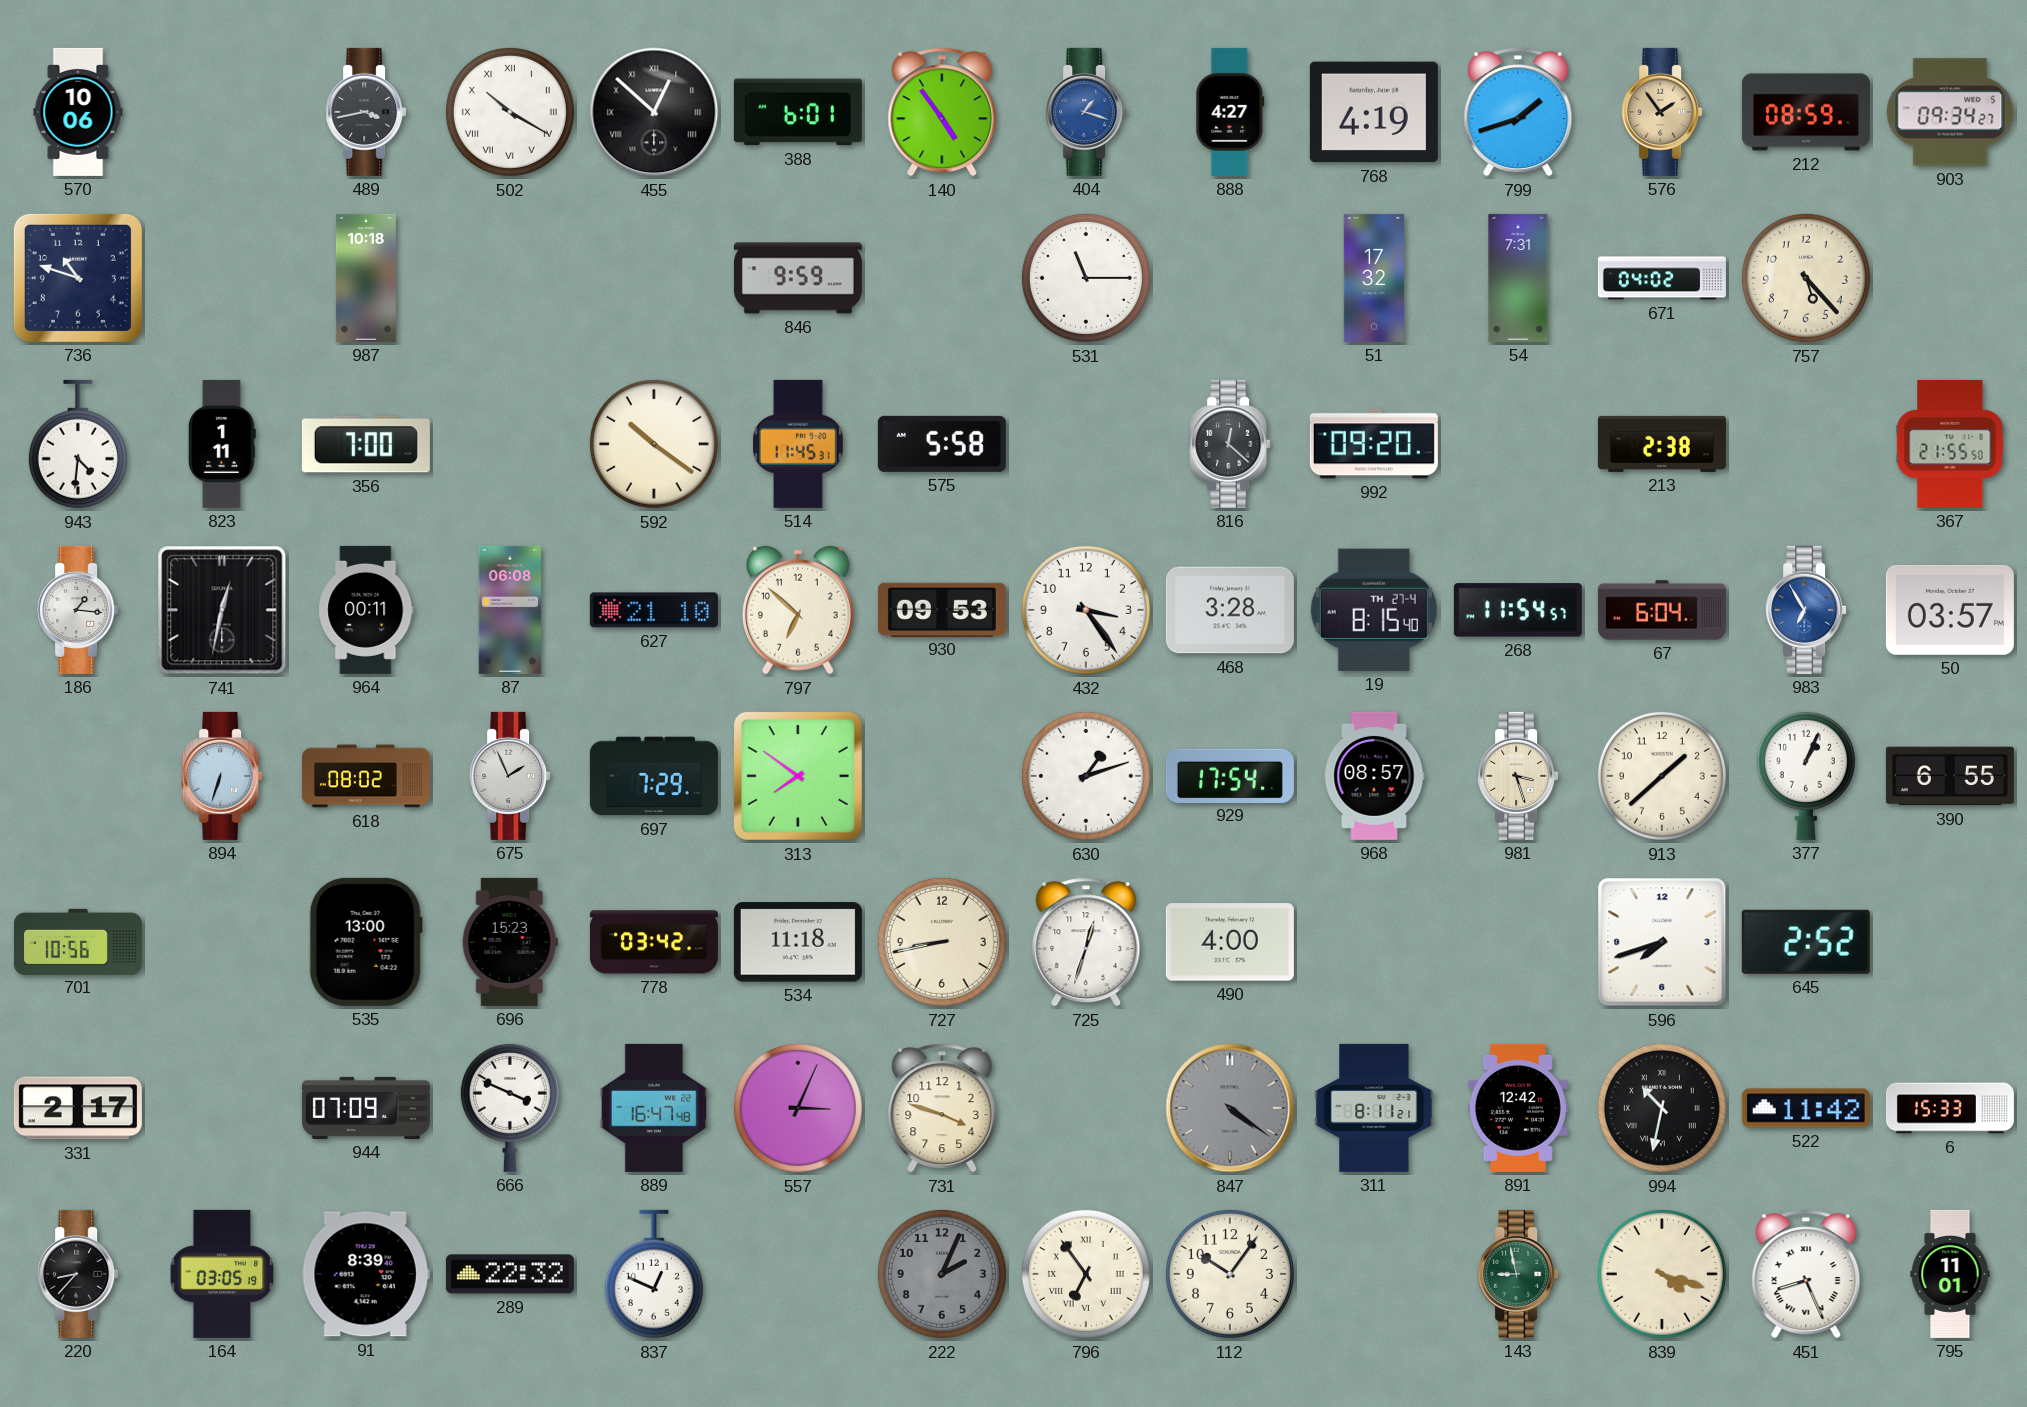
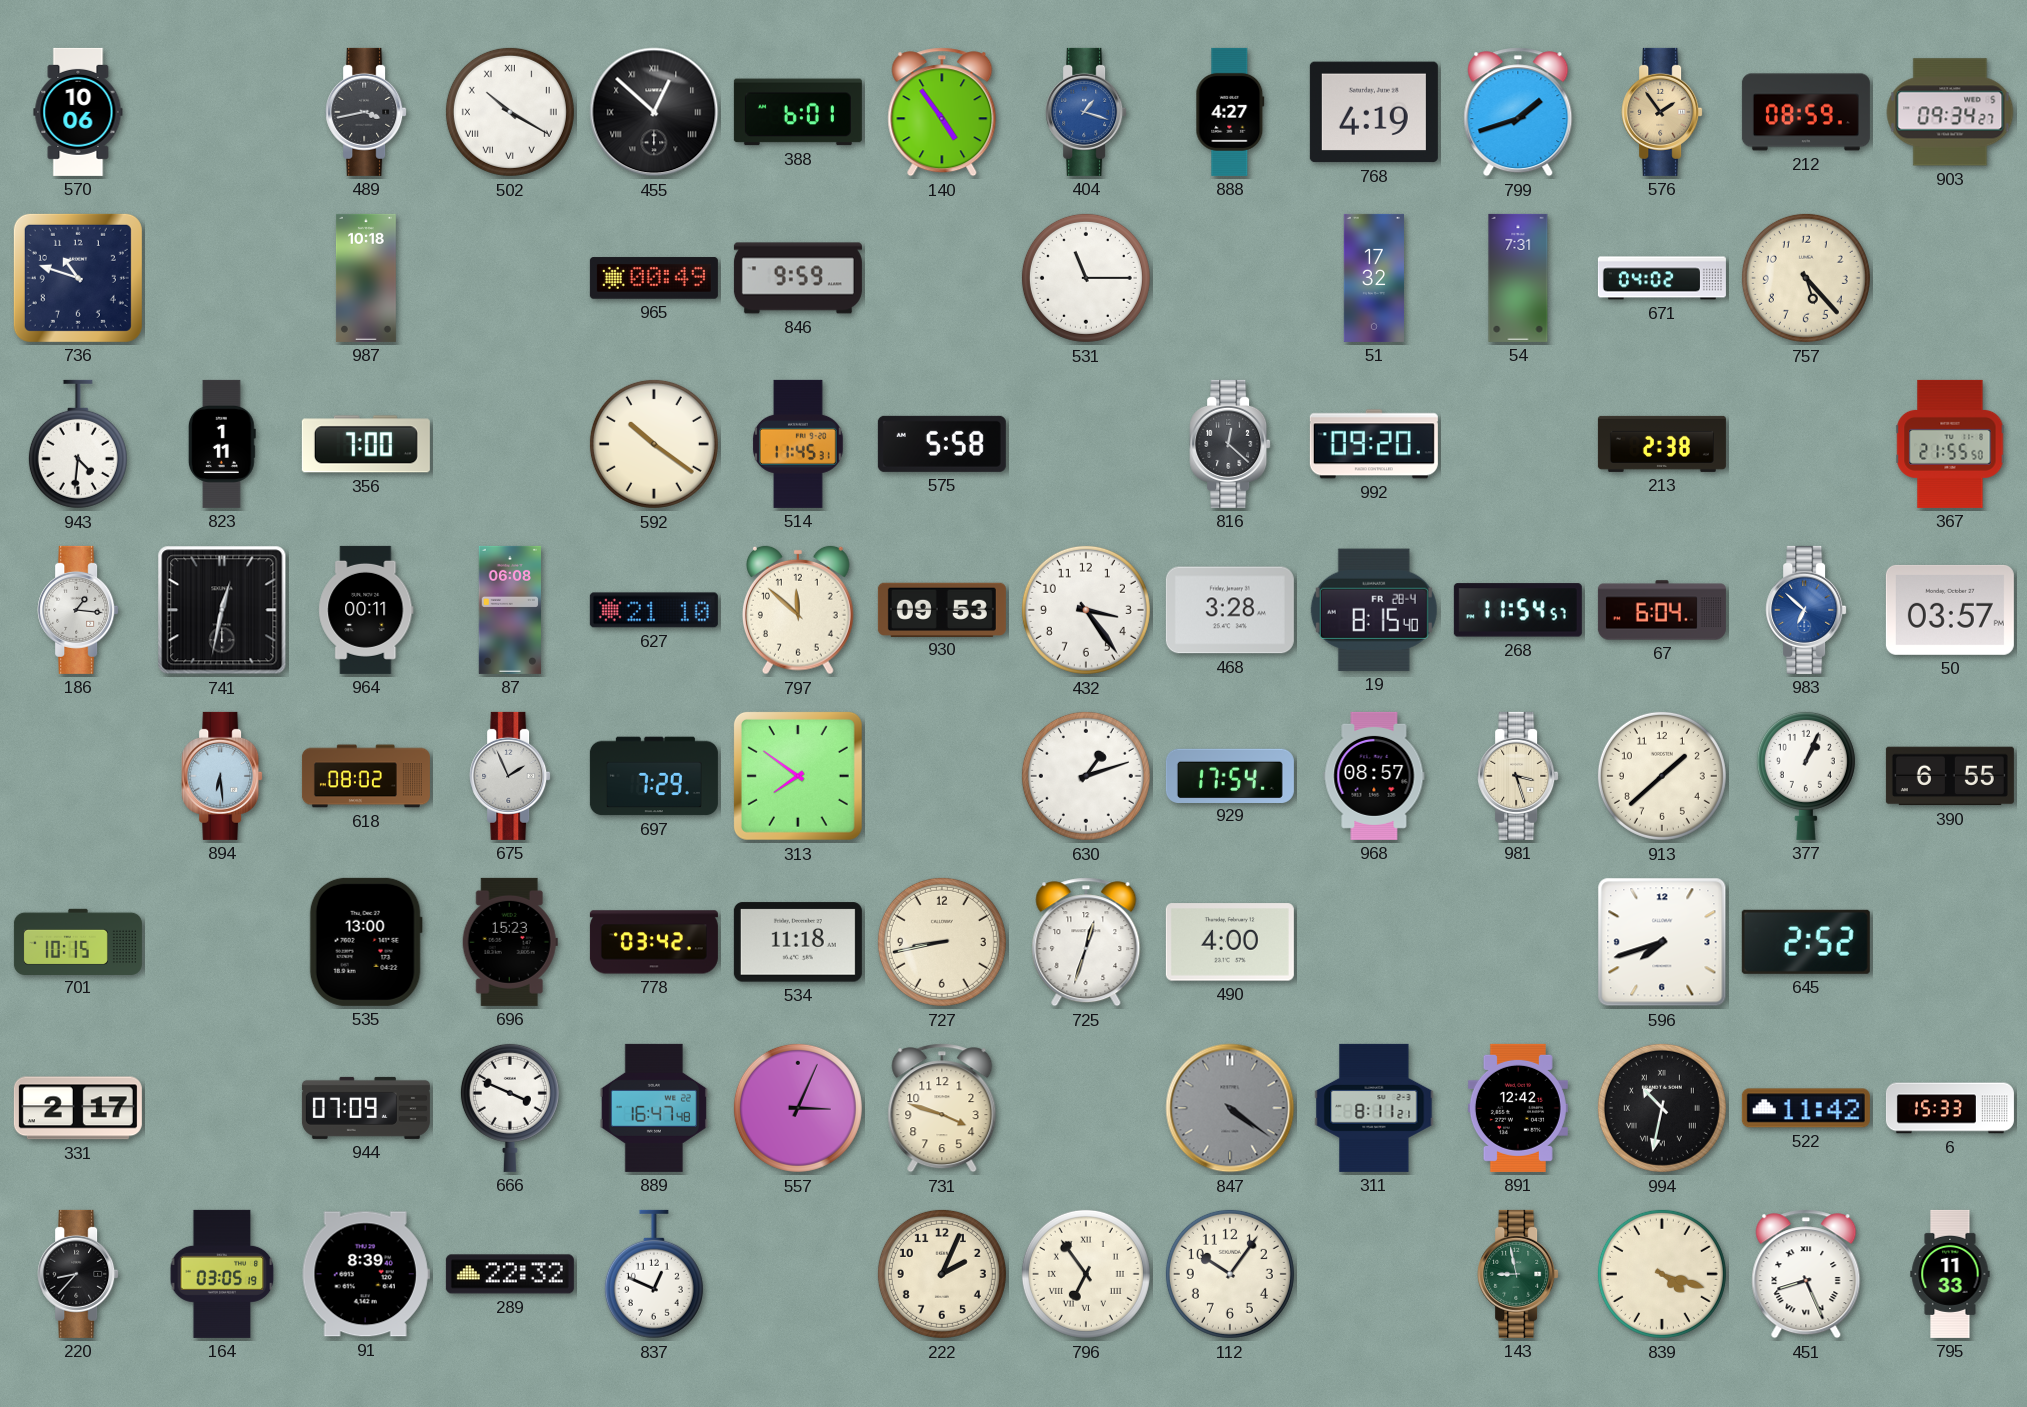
965: none -> 00:49 (654, 278)
797: 6:52 -> 11:52 (798, 610)
19 date: TH 27-4 -> FR 28-4 (1374, 610)
983: 6:55 -> 6:52 (1806, 610)
894: 6:33 -> 6:29 (222, 776)
701: 10:56 -> 10:15 (78, 941)
222 dial: grey -> cream (942, 1274)
795: 11:01 -> 11:33 (1950, 1274)
